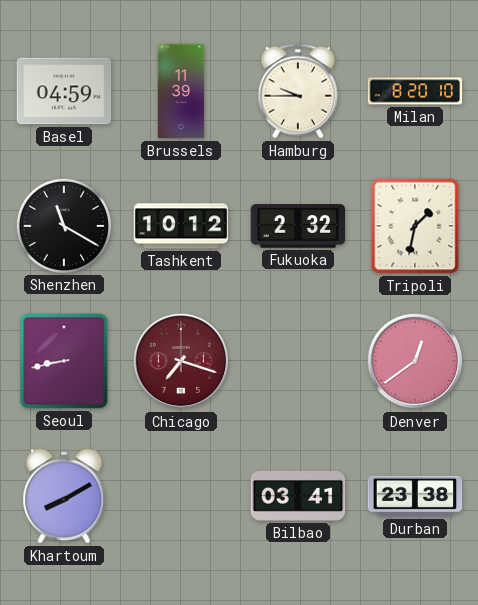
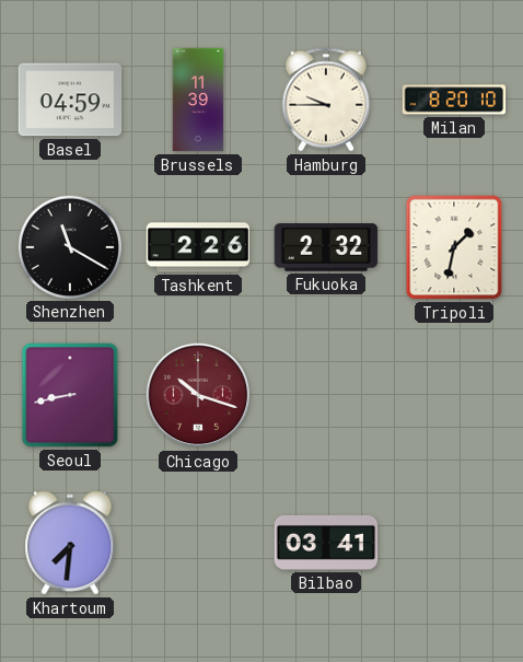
Tashkent: 10:12 -> 2:26 (198, 247)
Chicago: 7:18 -> 10:18 (198, 395)
Denver: 12:39 -> none (415, 361)
Khartoum: 8:10 -> 7:31 (70, 543)
Durban: 23:38 -> none (415, 496)
